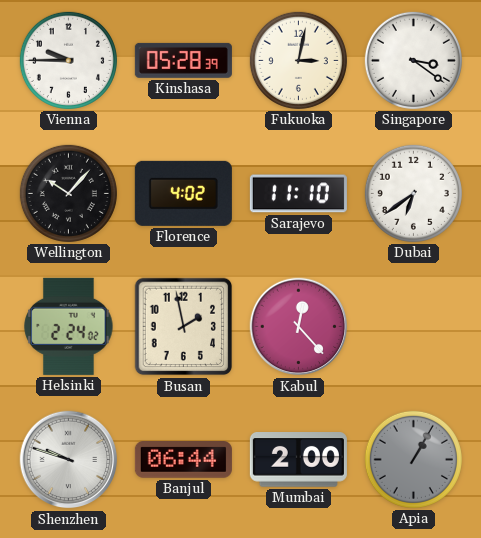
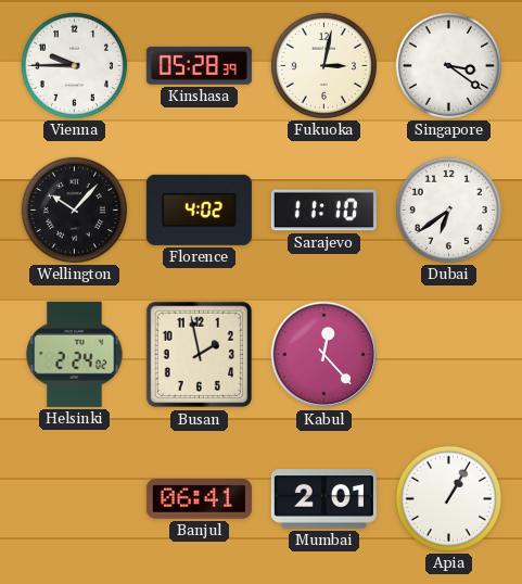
Shenzhen: 9:48 -> none (69, 460)
Banjul: 06:44 -> 06:41 (199, 499)
Mumbai: 2:00 -> 2:01 (323, 499)
Apia dial: grey -> white (448, 498)
